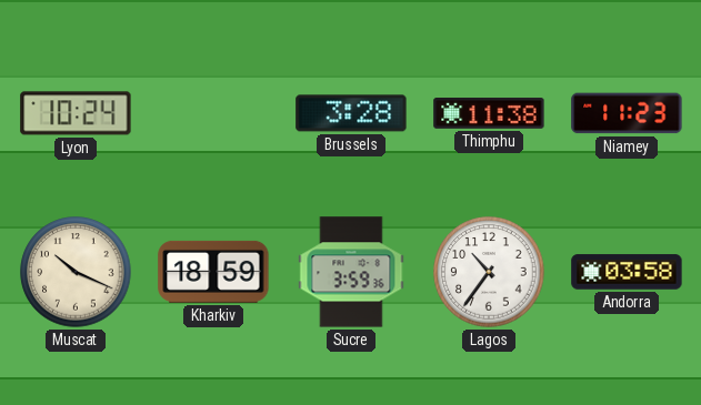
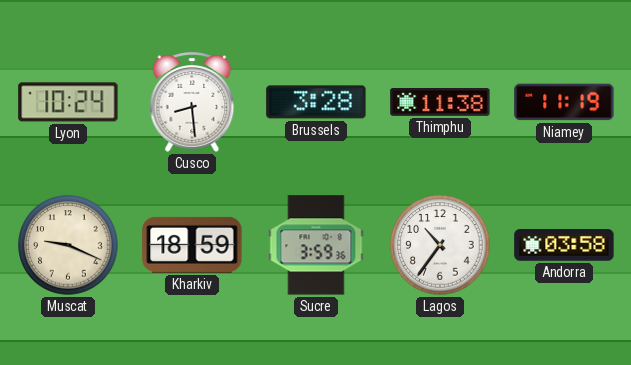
Cusco: none -> 8:29 (192, 102)
Niamey: 11:23 -> 11:19 (564, 102)
Muscat: 10:19 -> 9:19 (68, 245)
